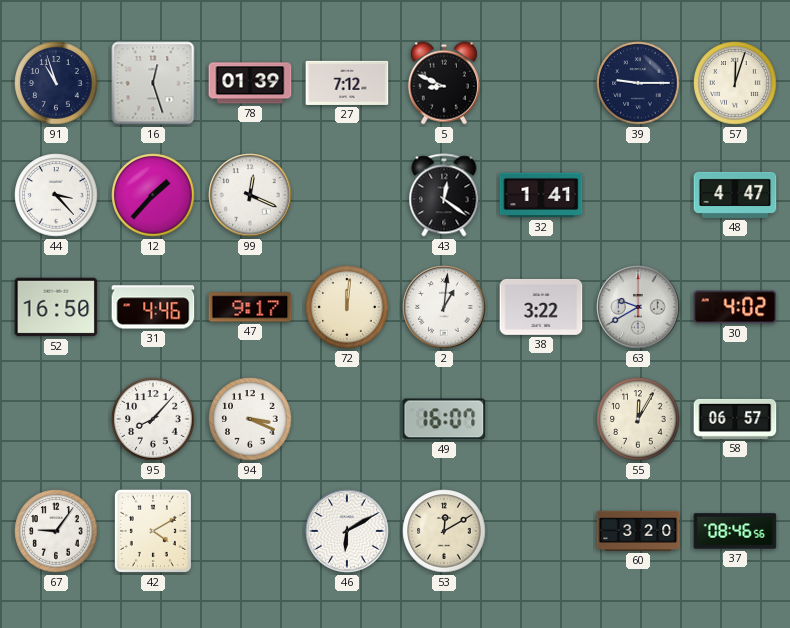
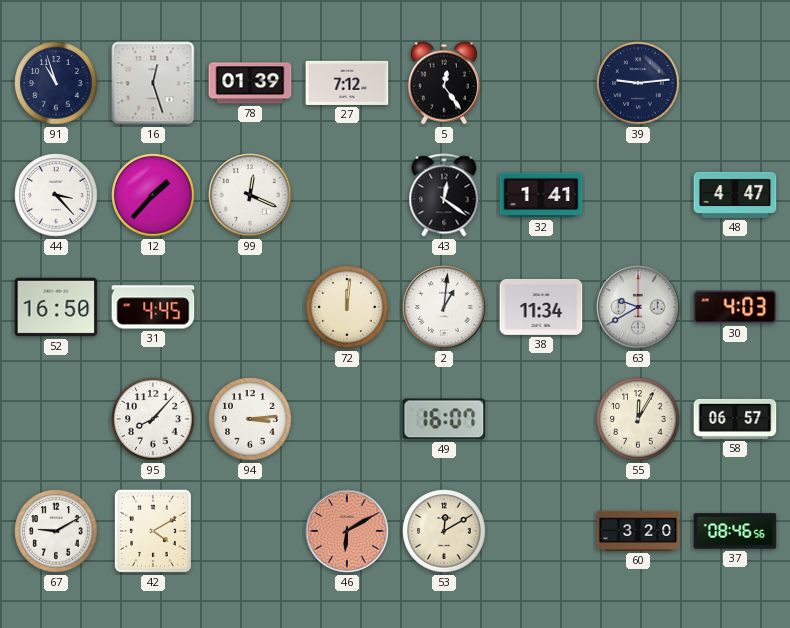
5: 8:49 -> 12:24 (444, 83)
39: 9:15 -> 9:14 (638, 83)
57: 12:03 -> none (735, 83)
31: 4:46 -> 4:45 (153, 307)
47: 9:17 -> none (250, 307)
38: 3:22 -> 11:34 (541, 307)
30: 4:02 -> 4:03 (735, 307)
94: 3:19 -> 3:14 (250, 419)
67: 9:06 -> 9:10 (56, 531)
46 dial: white -> salmon (347, 531)
